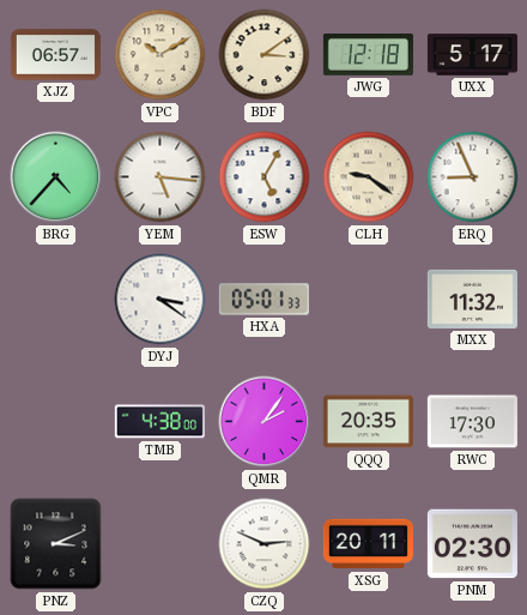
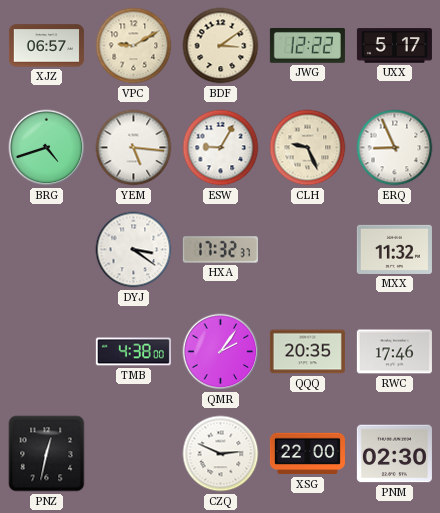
VPC: 10:10 -> 9:10 (134, 46)
JWG: 12:18 -> 12:22 (307, 46)
BRG: 4:37 -> 4:42 (47, 148)
ESW: 5:05 -> 9:05 (221, 148)
CLH: 9:21 -> 9:26 (308, 148)
HXA: 05:01 -> 17:32 (220, 250)
RWC: 17:30 -> 17:46 (394, 352)
PNZ: 3:11 -> 12:32 (47, 454)
XSG: 20:11 -> 22:00 (307, 454)
